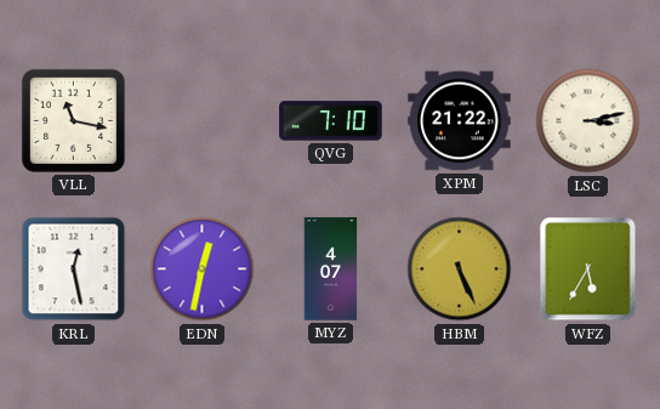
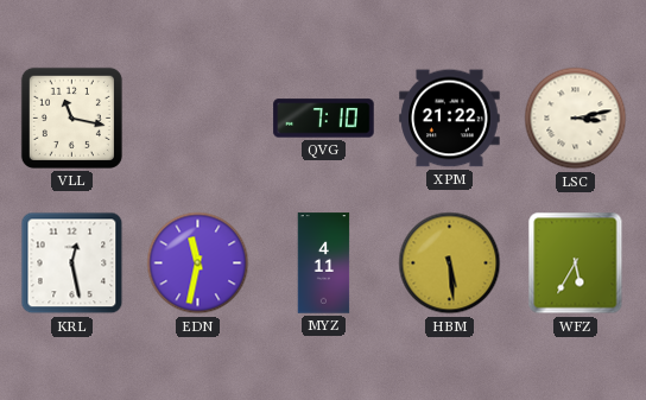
EDN: 12:32 -> 11:32 (198, 264)
MYZ: 4:07 -> 4:11 (324, 264)
HBM: 5:26 -> 5:29 (450, 264)
